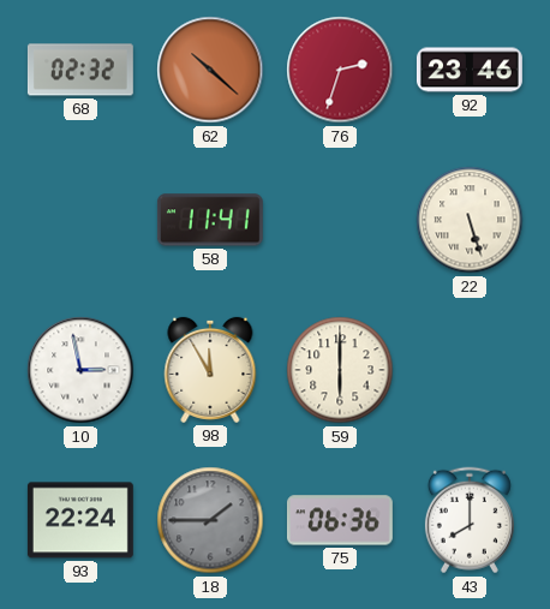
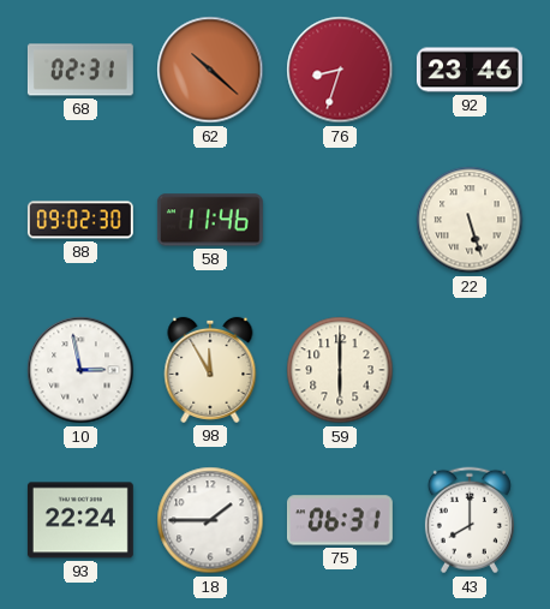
68: 02:32 -> 02:31 (80, 70)
76: 2:33 -> 8:33 (340, 70)
88: none -> 09:02 (80, 220)
58: 11:41 -> 11:46 (210, 220)
18 dial: grey -> white (210, 520)
75: 06:36 -> 06:31 (340, 520)
